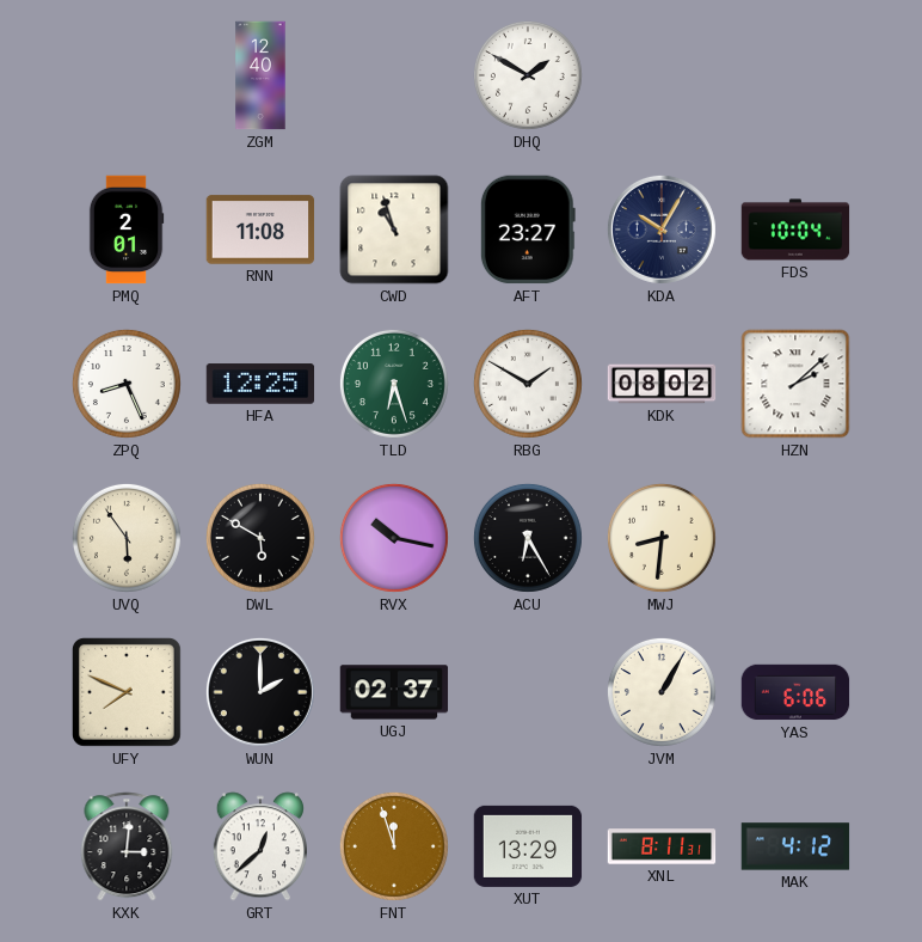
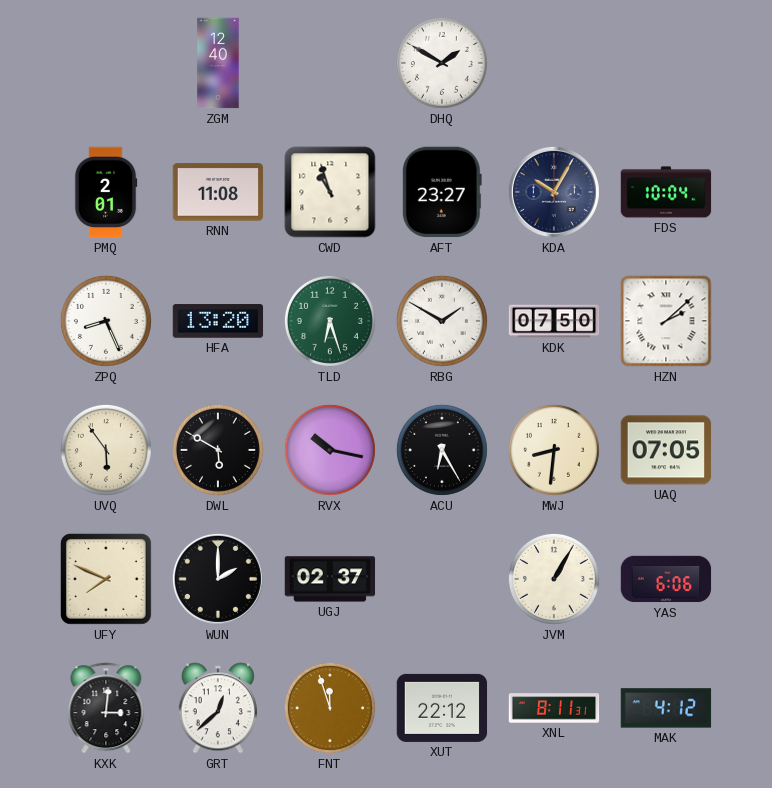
HFA: 12:25 -> 13:20 (218, 321)
KDK: 08:02 -> 07:50 (554, 321)
UAQ: none -> 07:05 (666, 450)
XUT: 13:29 -> 22:12 (442, 708)
